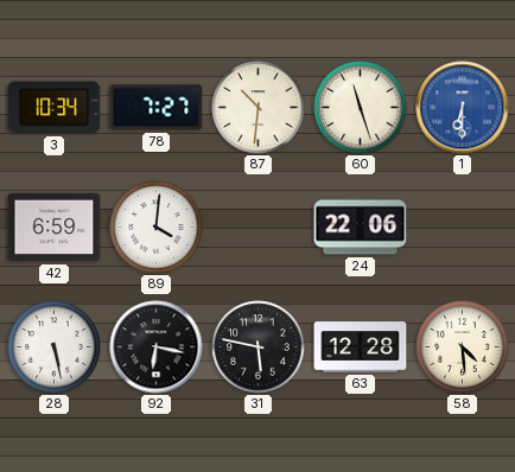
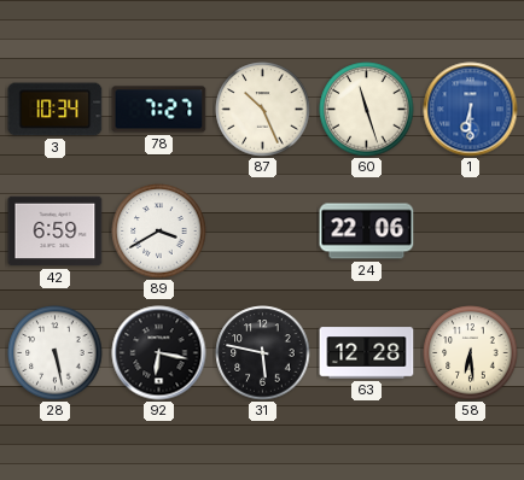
87: 10:31 -> 10:26 (263, 110)
89: 4:01 -> 3:40 (159, 232)
58: 4:29 -> 6:29 (471, 353)
